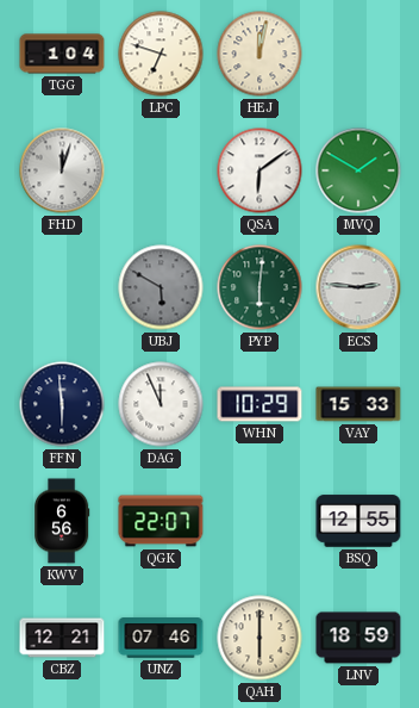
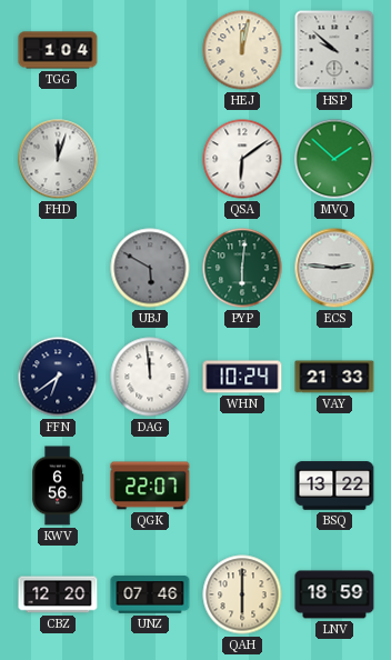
LPC: 6:48 -> none (161, 54)
HSP: none -> 9:52 (334, 50)
MVQ: 1:50 -> 1:52 (334, 159)
FFN: 5:59 -> 6:39 (58, 377)
DAG: 11:56 -> 11:59 (150, 377)
WHN: 10:29 -> 10:24 (242, 377)
VAY: 15:33 -> 21:33 (334, 377)
BSQ: 12:55 -> 13:22 (334, 486)
CBZ: 12:21 -> 12:20 (58, 594)
